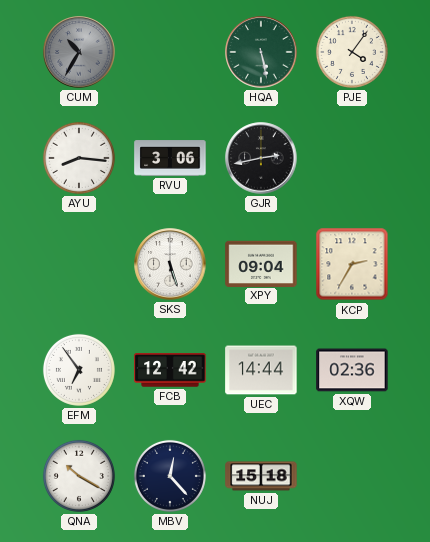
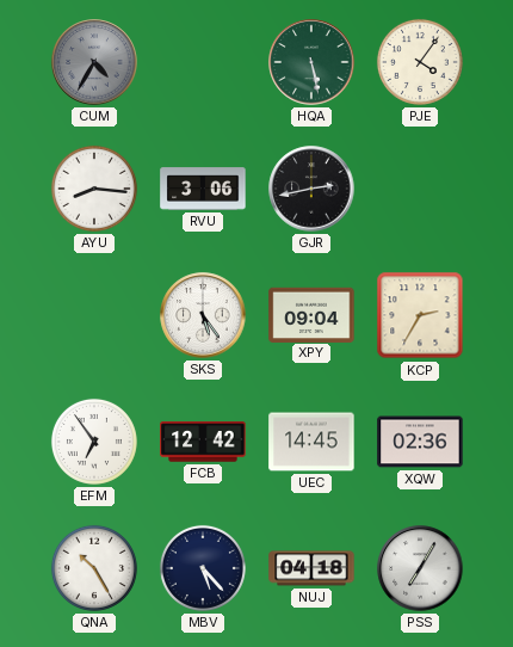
CUM: 10:35 -> 4:35 (94, 62)
SKS: 5:27 -> 5:24 (203, 315)
UEC: 14:44 -> 14:45 (311, 442)
QNA: 10:20 -> 10:25 (94, 568)
MBV: 12:23 -> 5:23 (203, 568)
NUJ: 15:18 -> 04:18 (311, 568)
PSS: none -> 7:05 (420, 568)
